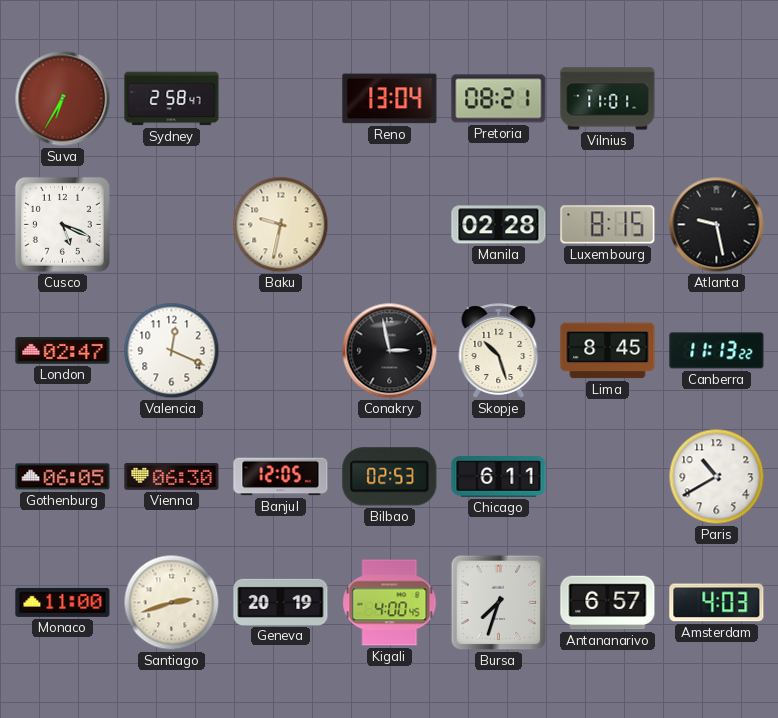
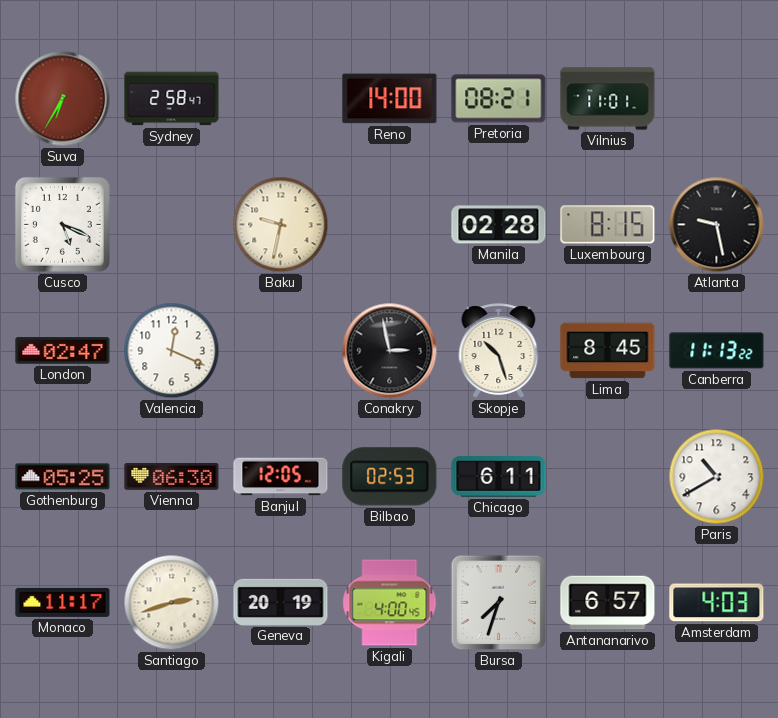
Reno: 13:04 -> 14:00 (390, 99)
Gothenburg: 06:05 -> 05:25 (63, 477)
Monaco: 11:00 -> 11:17 (63, 602)
